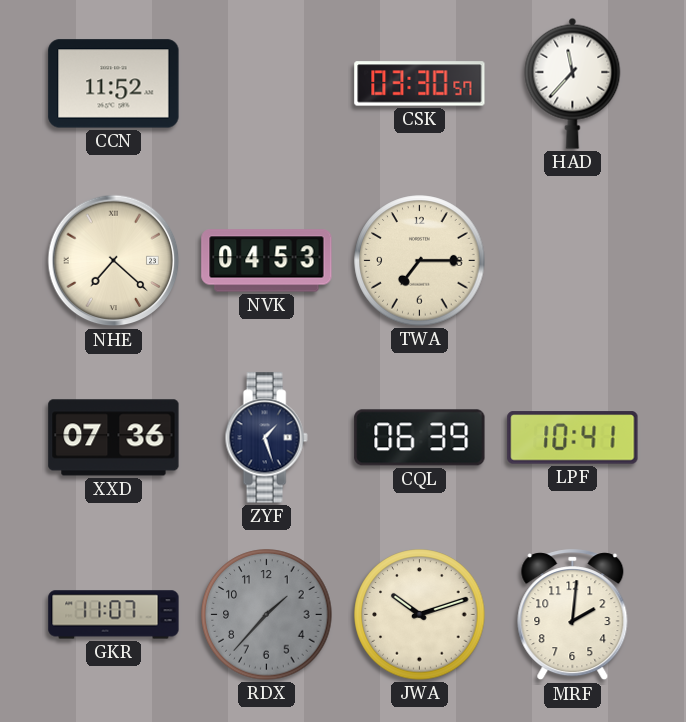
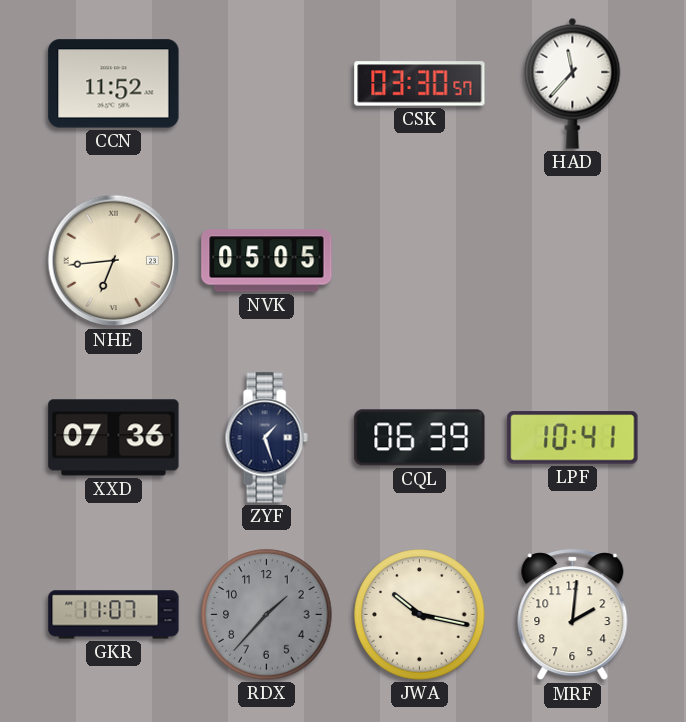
NHE: 7:22 -> 6:44 (114, 261)
NVK: 04:53 -> 05:05 (267, 261)
TWA: 7:15 -> none (420, 261)
JWA: 10:12 -> 10:17 (420, 615)
